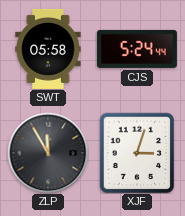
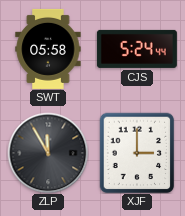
XJF: 3:03 -> 3:00 (137, 153)
